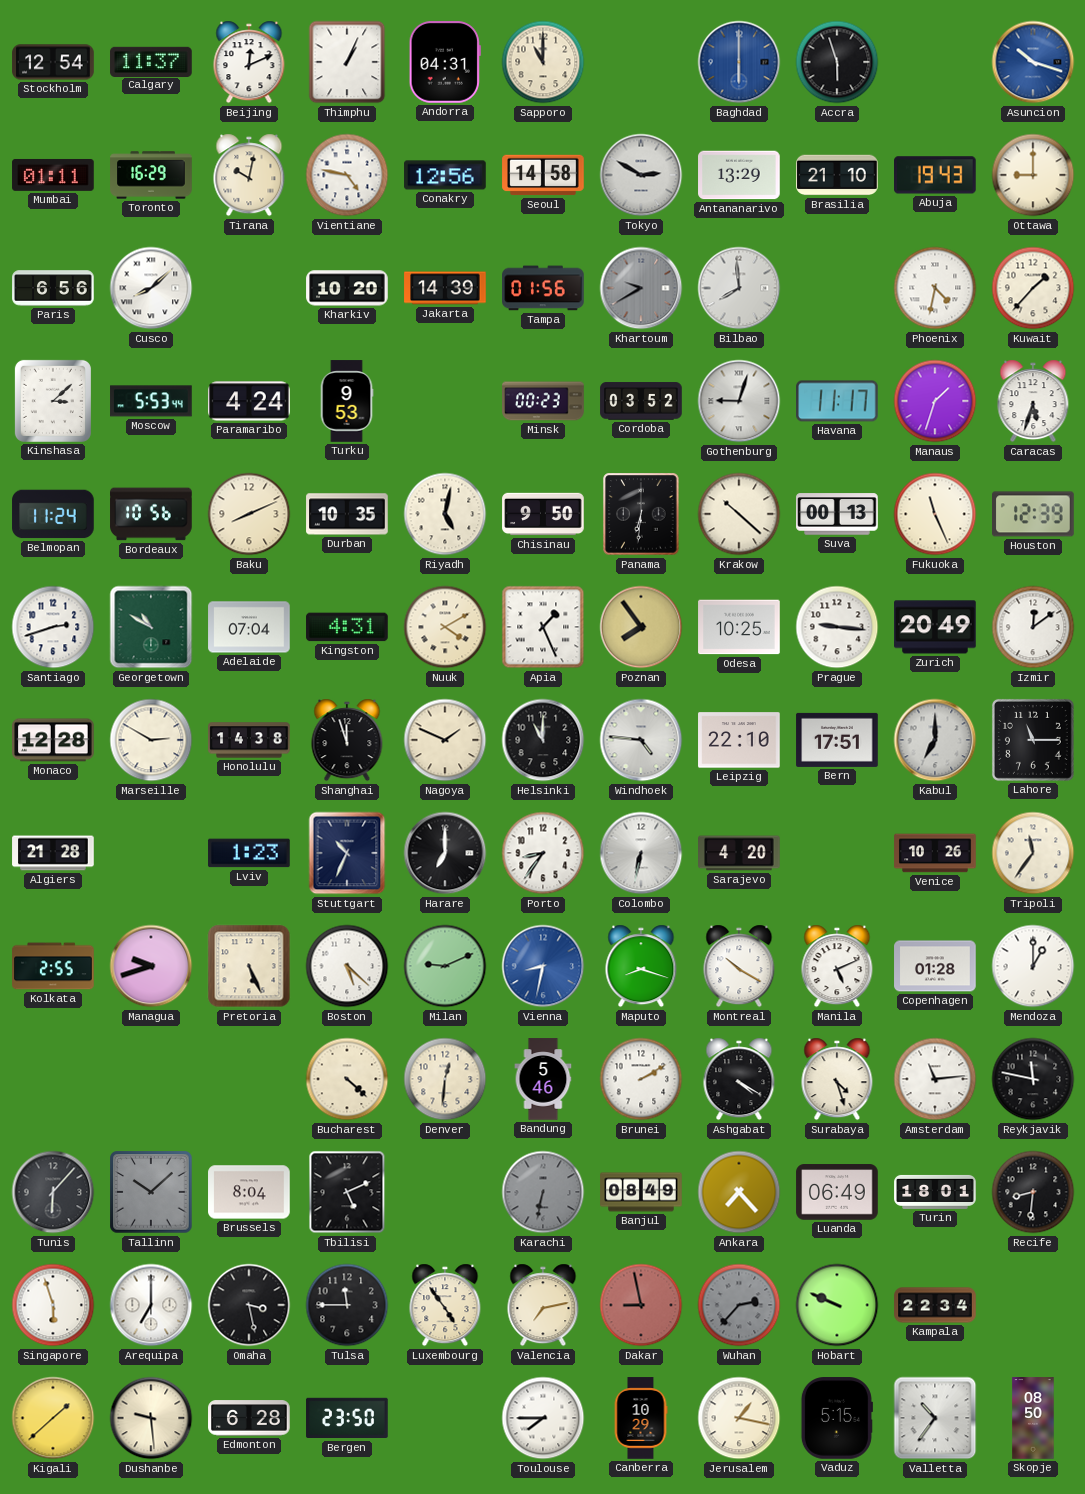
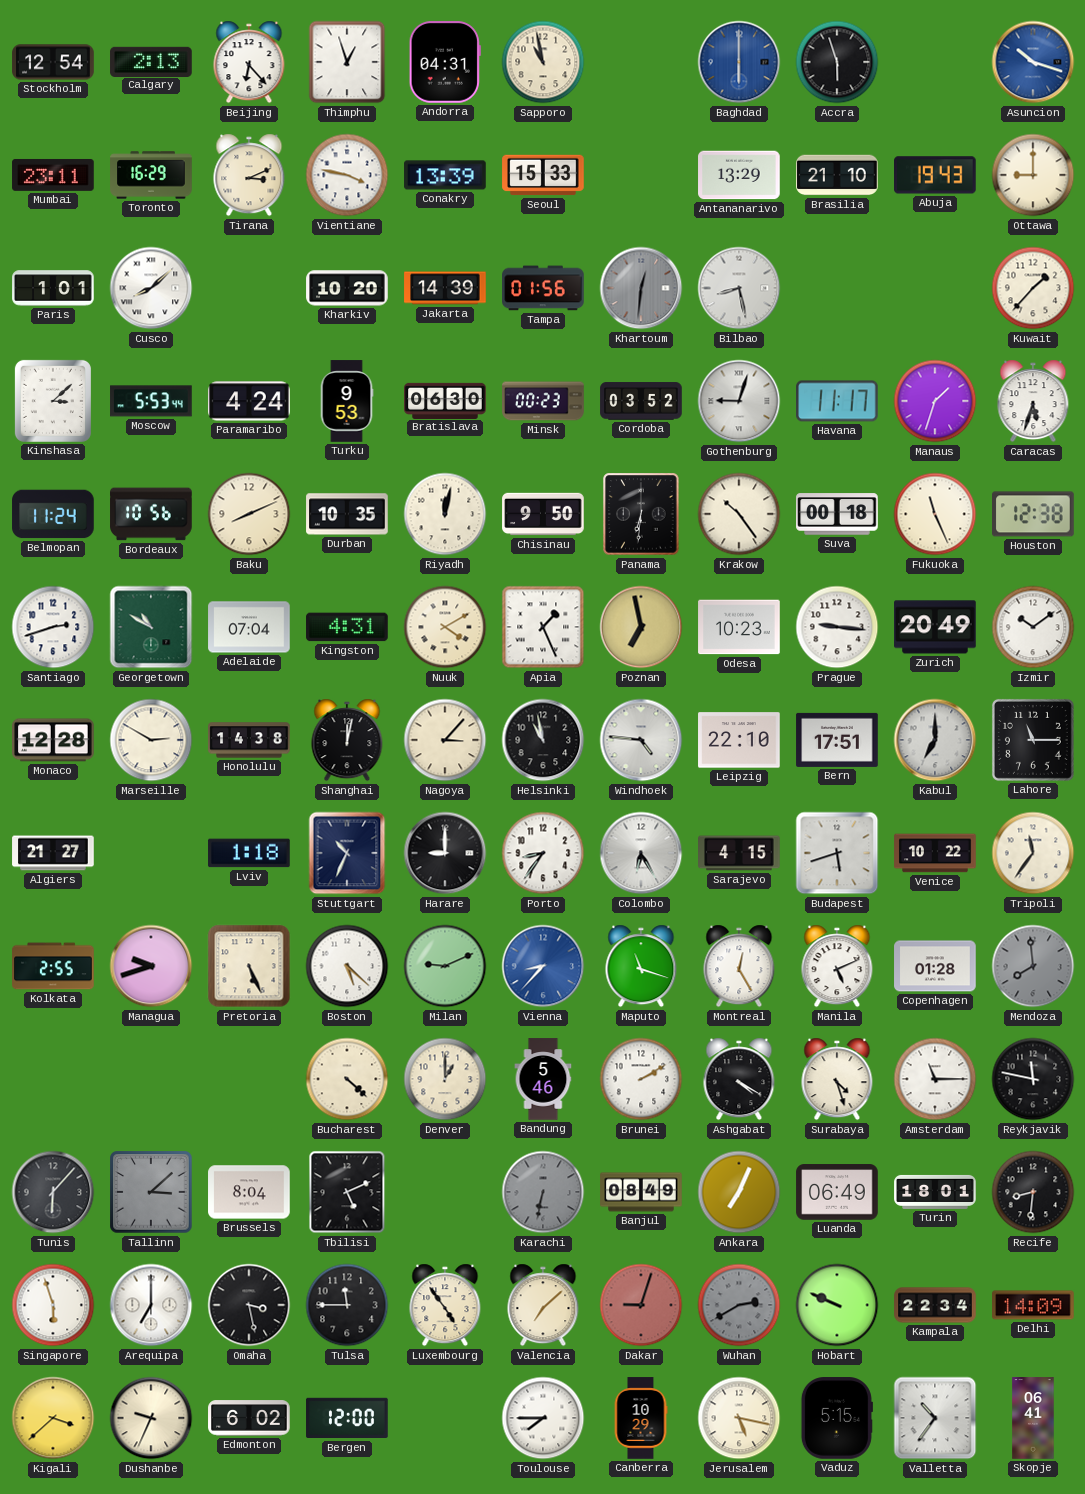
Calgary: 11:37 -> 2:13 (151, 61)
Beijing: 12:11 -> 6:23 (249, 62)
Thimphu: 1:04 -> 12:57 (347, 62)
Sapporo: 11:00 -> 10:58 (543, 62)
Mumbai: 01:11 -> 23:11 (53, 175)
Tirana: 10:02 -> 3:11 (249, 175)
Vientiane: 4:47 -> 3:47 (347, 175)
Conakry: 12:56 -> 13:39 (445, 175)
Seoul: 14:58 -> 15:33 (543, 175)
Tokyo: 2:50 -> none (641, 175)
Paris: 6:56 -> 1:01 (53, 288)
Khartoum: 9:40 -> 12:31 (641, 288)
Bilbao: 7:59 -> 8:28 (739, 288)
Phoenix: 4:32 -> none (935, 288)
Bratislava: none -> 06:30 (445, 400)
Riyadh: 5:02 -> 12:02 (445, 514)
Krakow: 10:22 -> 10:24 (739, 514)
Suva: 00:13 -> 00:18 (837, 514)
Houston: 12:39 -> 12:38 (1033, 514)
Poznan: 7:54 -> 6:58 (641, 627)
Odesa: 10:25 -> 10:23 (739, 627)
Izmir: 12:09 -> 10:09 (1033, 627)
Shanghai: 11:57 -> 12:02 (347, 740)
Nagoya: 1:49 -> 3:07 (445, 740)
Helsinki: 11:00 -> 10:58 (543, 740)
Algiers: 21:28 -> 21:27 (53, 853)
Lviv: 1:23 -> 1:18 (249, 853)
Harare: 7:00 -> 9:00 (445, 853)
Colombo: 6:32 -> 6:25 (641, 853)
Sarajevo: 4:20 -> 4:15 (739, 853)
Budapest: none -> 5:42 (837, 853)
Venice: 10:26 -> 10:22 (935, 853)
Vienna: 8:32 -> 8:37 (543, 966)
Maputo: 8:18 -> 11:18 (641, 966)
Montreal: 10:20 -> 12:25 (739, 966)
Mendoza: 1:00 -> 7:59 (1033, 966)
Mendoza dial: white -> grey (1033, 966)
Denver: 12:31 -> 1:00 (445, 1079)
Amsterdam: 11:14 -> 11:15 (935, 1079)
Tallinn: 10:08 -> 3:08 (151, 1192)
Ankara: 7:23 -> 7:04 (739, 1192)
Valencia: 7:13 -> 7:08 (543, 1305)
Dakar: 8:58 -> 9:03 (641, 1305)
Wuhan: 2:37 -> 2:40 (739, 1305)
Delhi: none -> 14:09 (1033, 1305)
Kigali: 1:38 -> 3:38 (53, 1418)
Dushanbe: 9:29 -> 9:34 (151, 1418)
Edmonton: 6:28 -> 6:02 (249, 1418)
Bergen: 23:50 -> 12:00 (347, 1418)
Jerusalem: 1:17 -> 5:17 (739, 1418)
Skopje: 08:50 -> 06:41 (1033, 1418)
